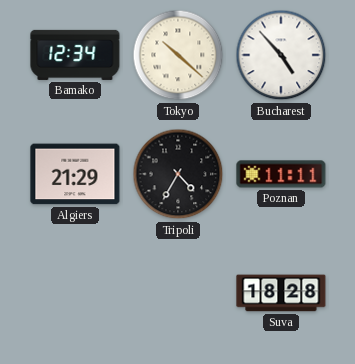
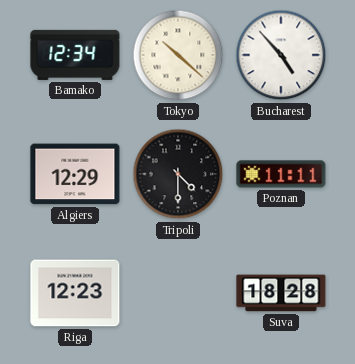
Algiers: 21:29 -> 12:29 (75, 174)
Tripoli: 4:35 -> 4:30 (178, 174)
Riga: none -> 12:23 (75, 293)
